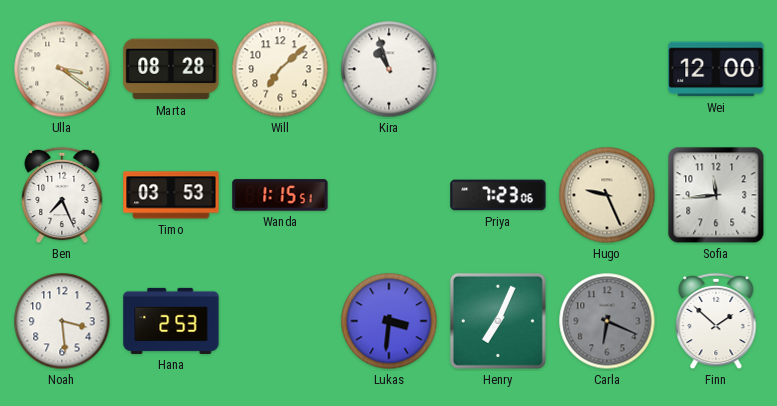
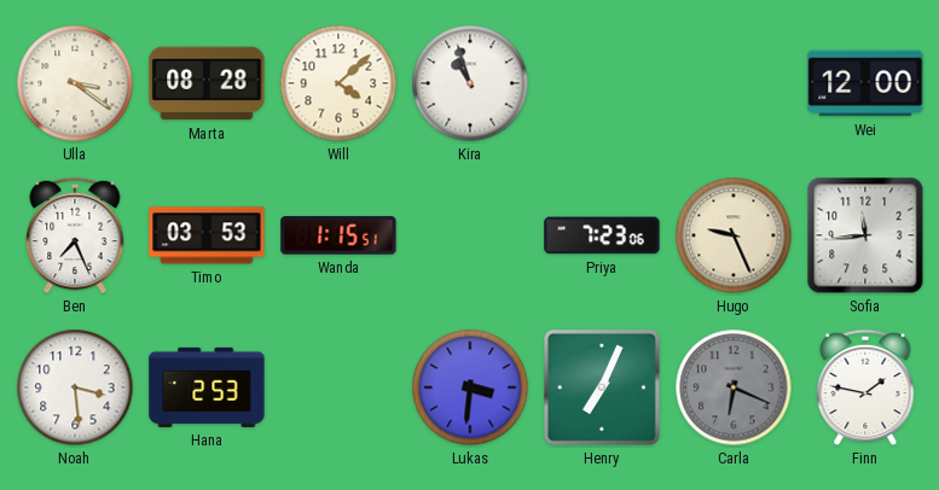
Will: 7:08 -> 4:08 (338, 83)
Finn: 1:52 -> 1:47 (865, 387)
